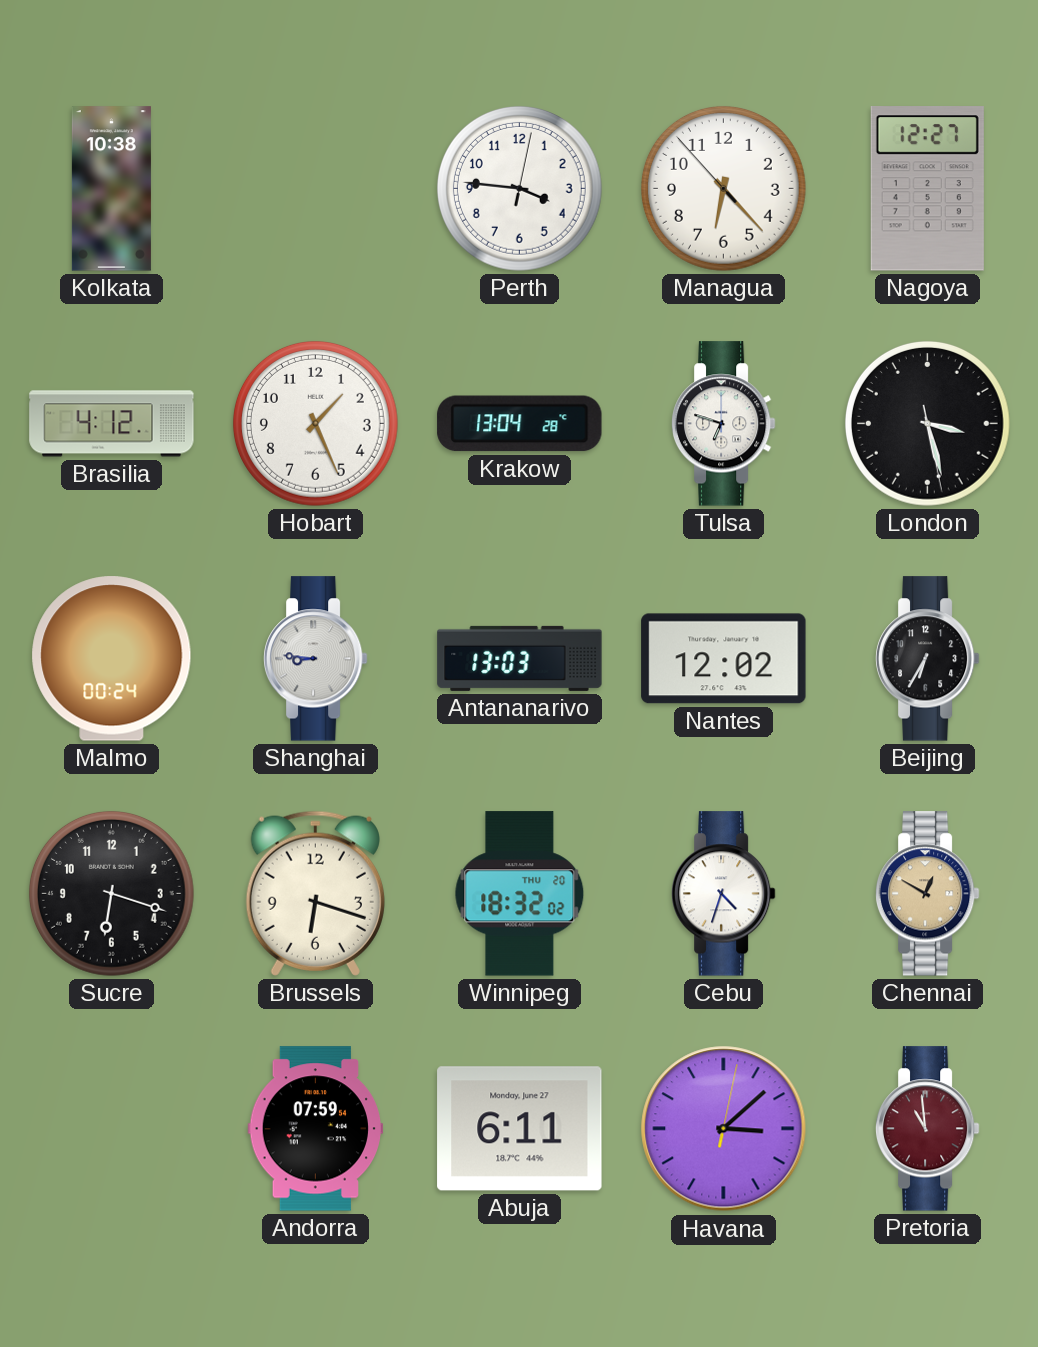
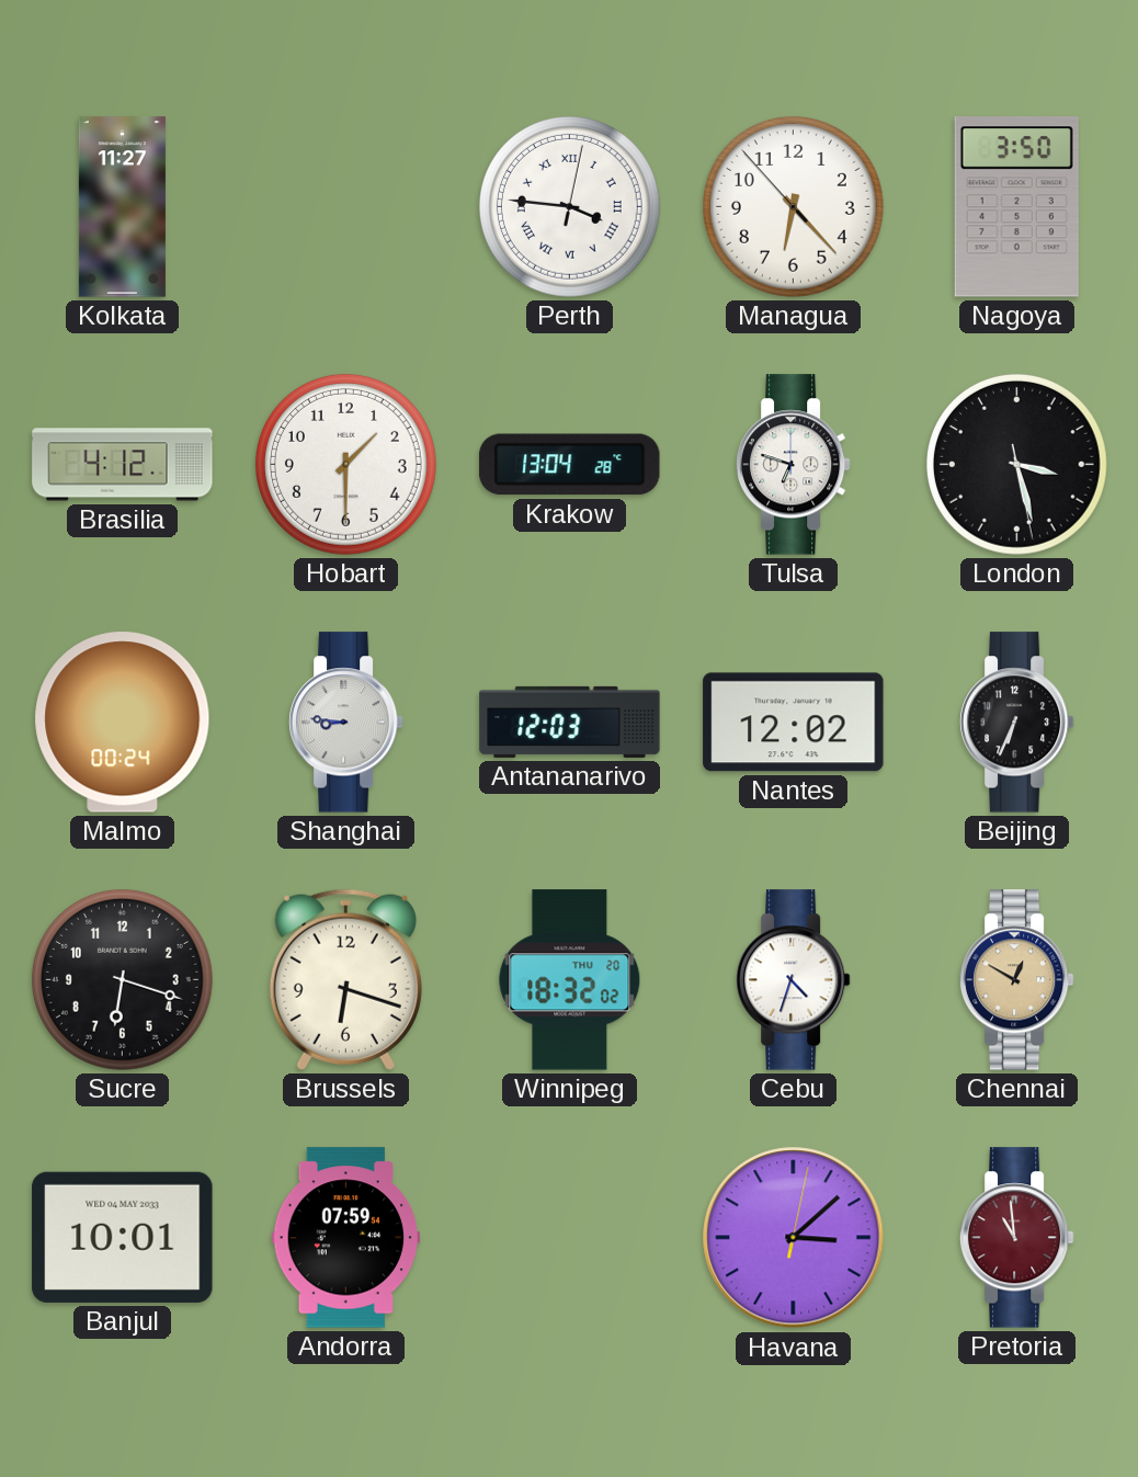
Kolkata: 10:38 -> 11:27 (122, 207)
Perth numerals: Arabic -> Roman (569, 206)
Nagoya: 12:27 -> 3:50 (1016, 207)
Hobart: 1:26 -> 1:30 (345, 464)
Antananarivo: 13:03 -> 12:03 (570, 722)
Beijing: 6:35 -> 6:34 (1016, 723)
Banjul: none -> 10:01 (123, 1237)
Abuja: 6:11 -> none (520, 1129)
